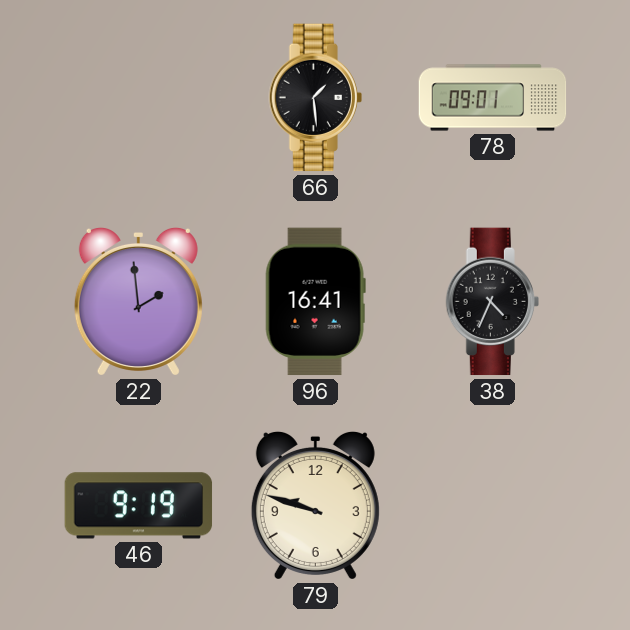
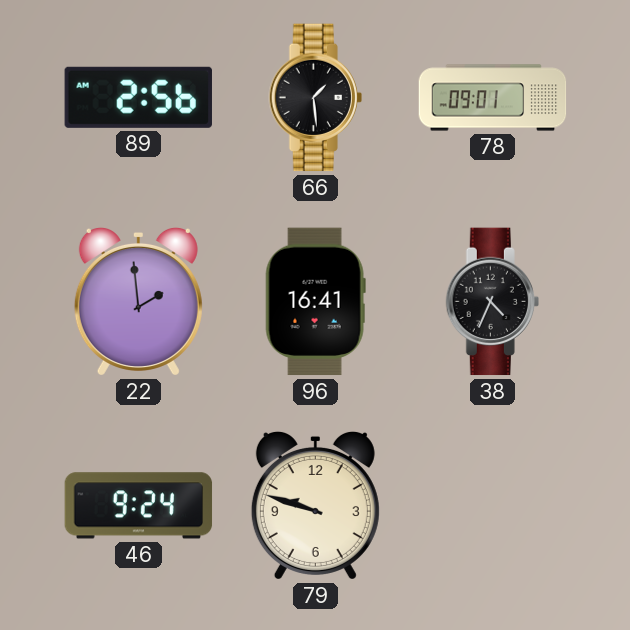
89: none -> 2:56 (138, 97)
46: 9:19 -> 9:24 (139, 506)
